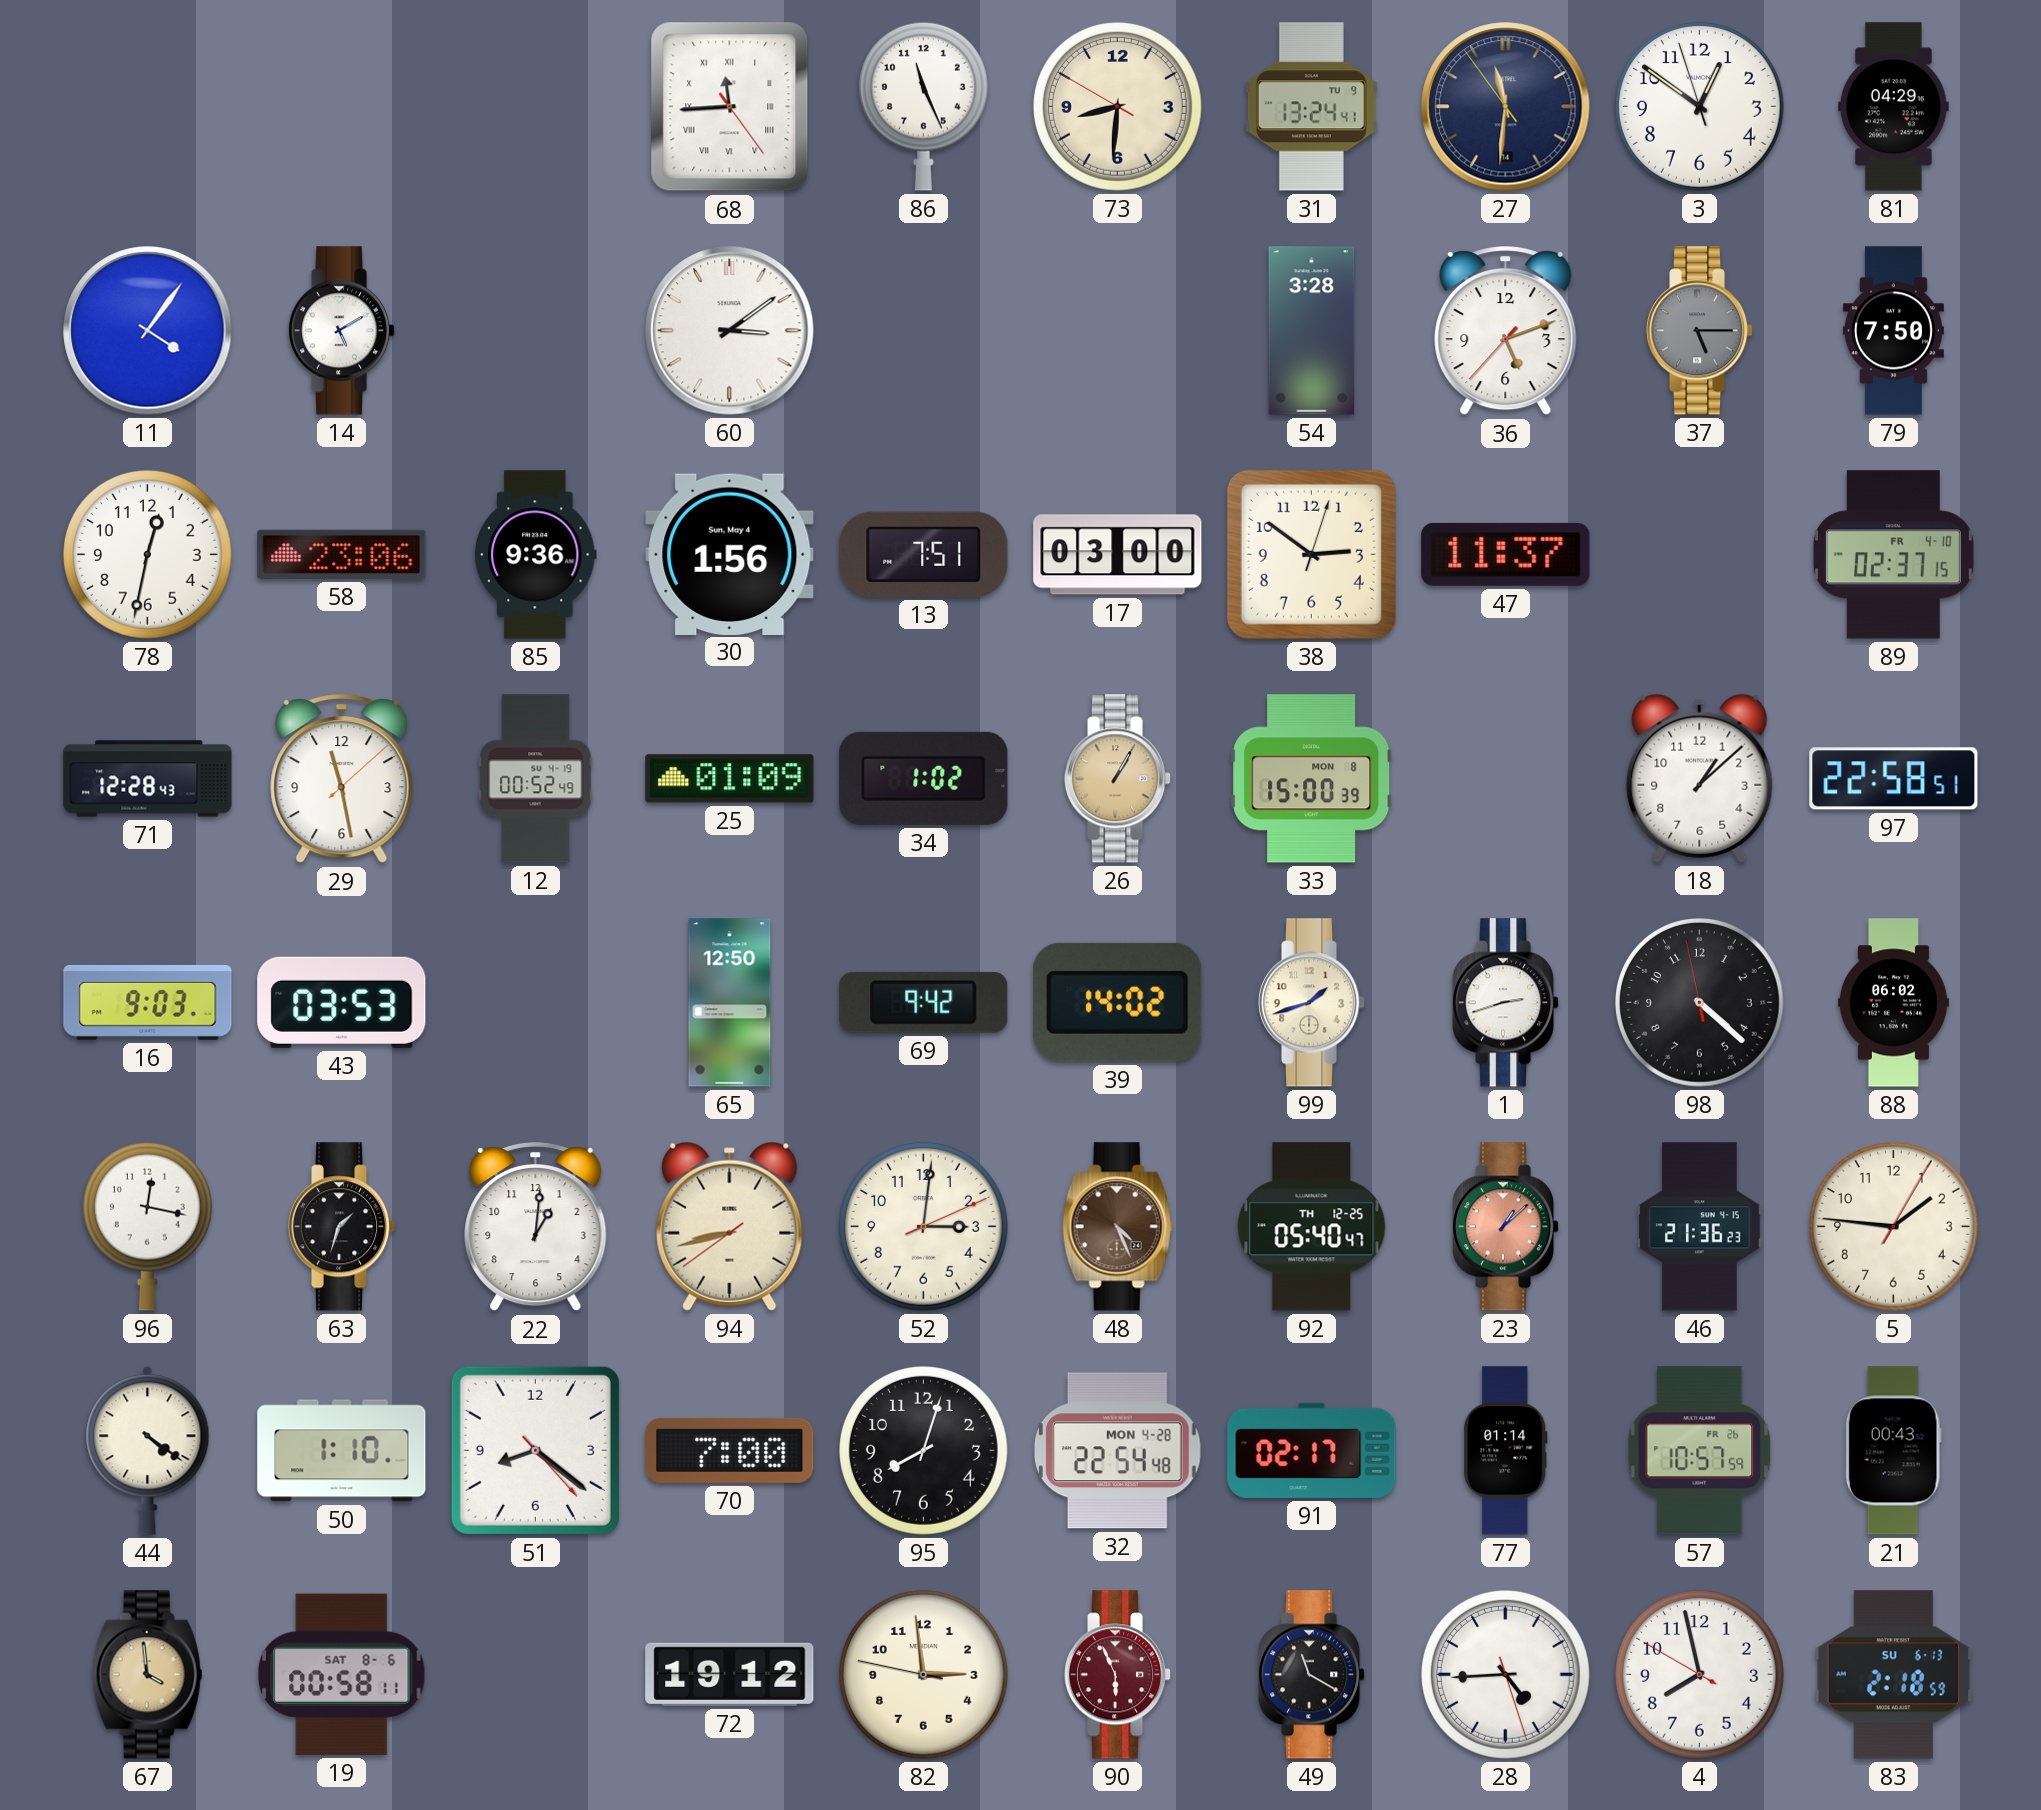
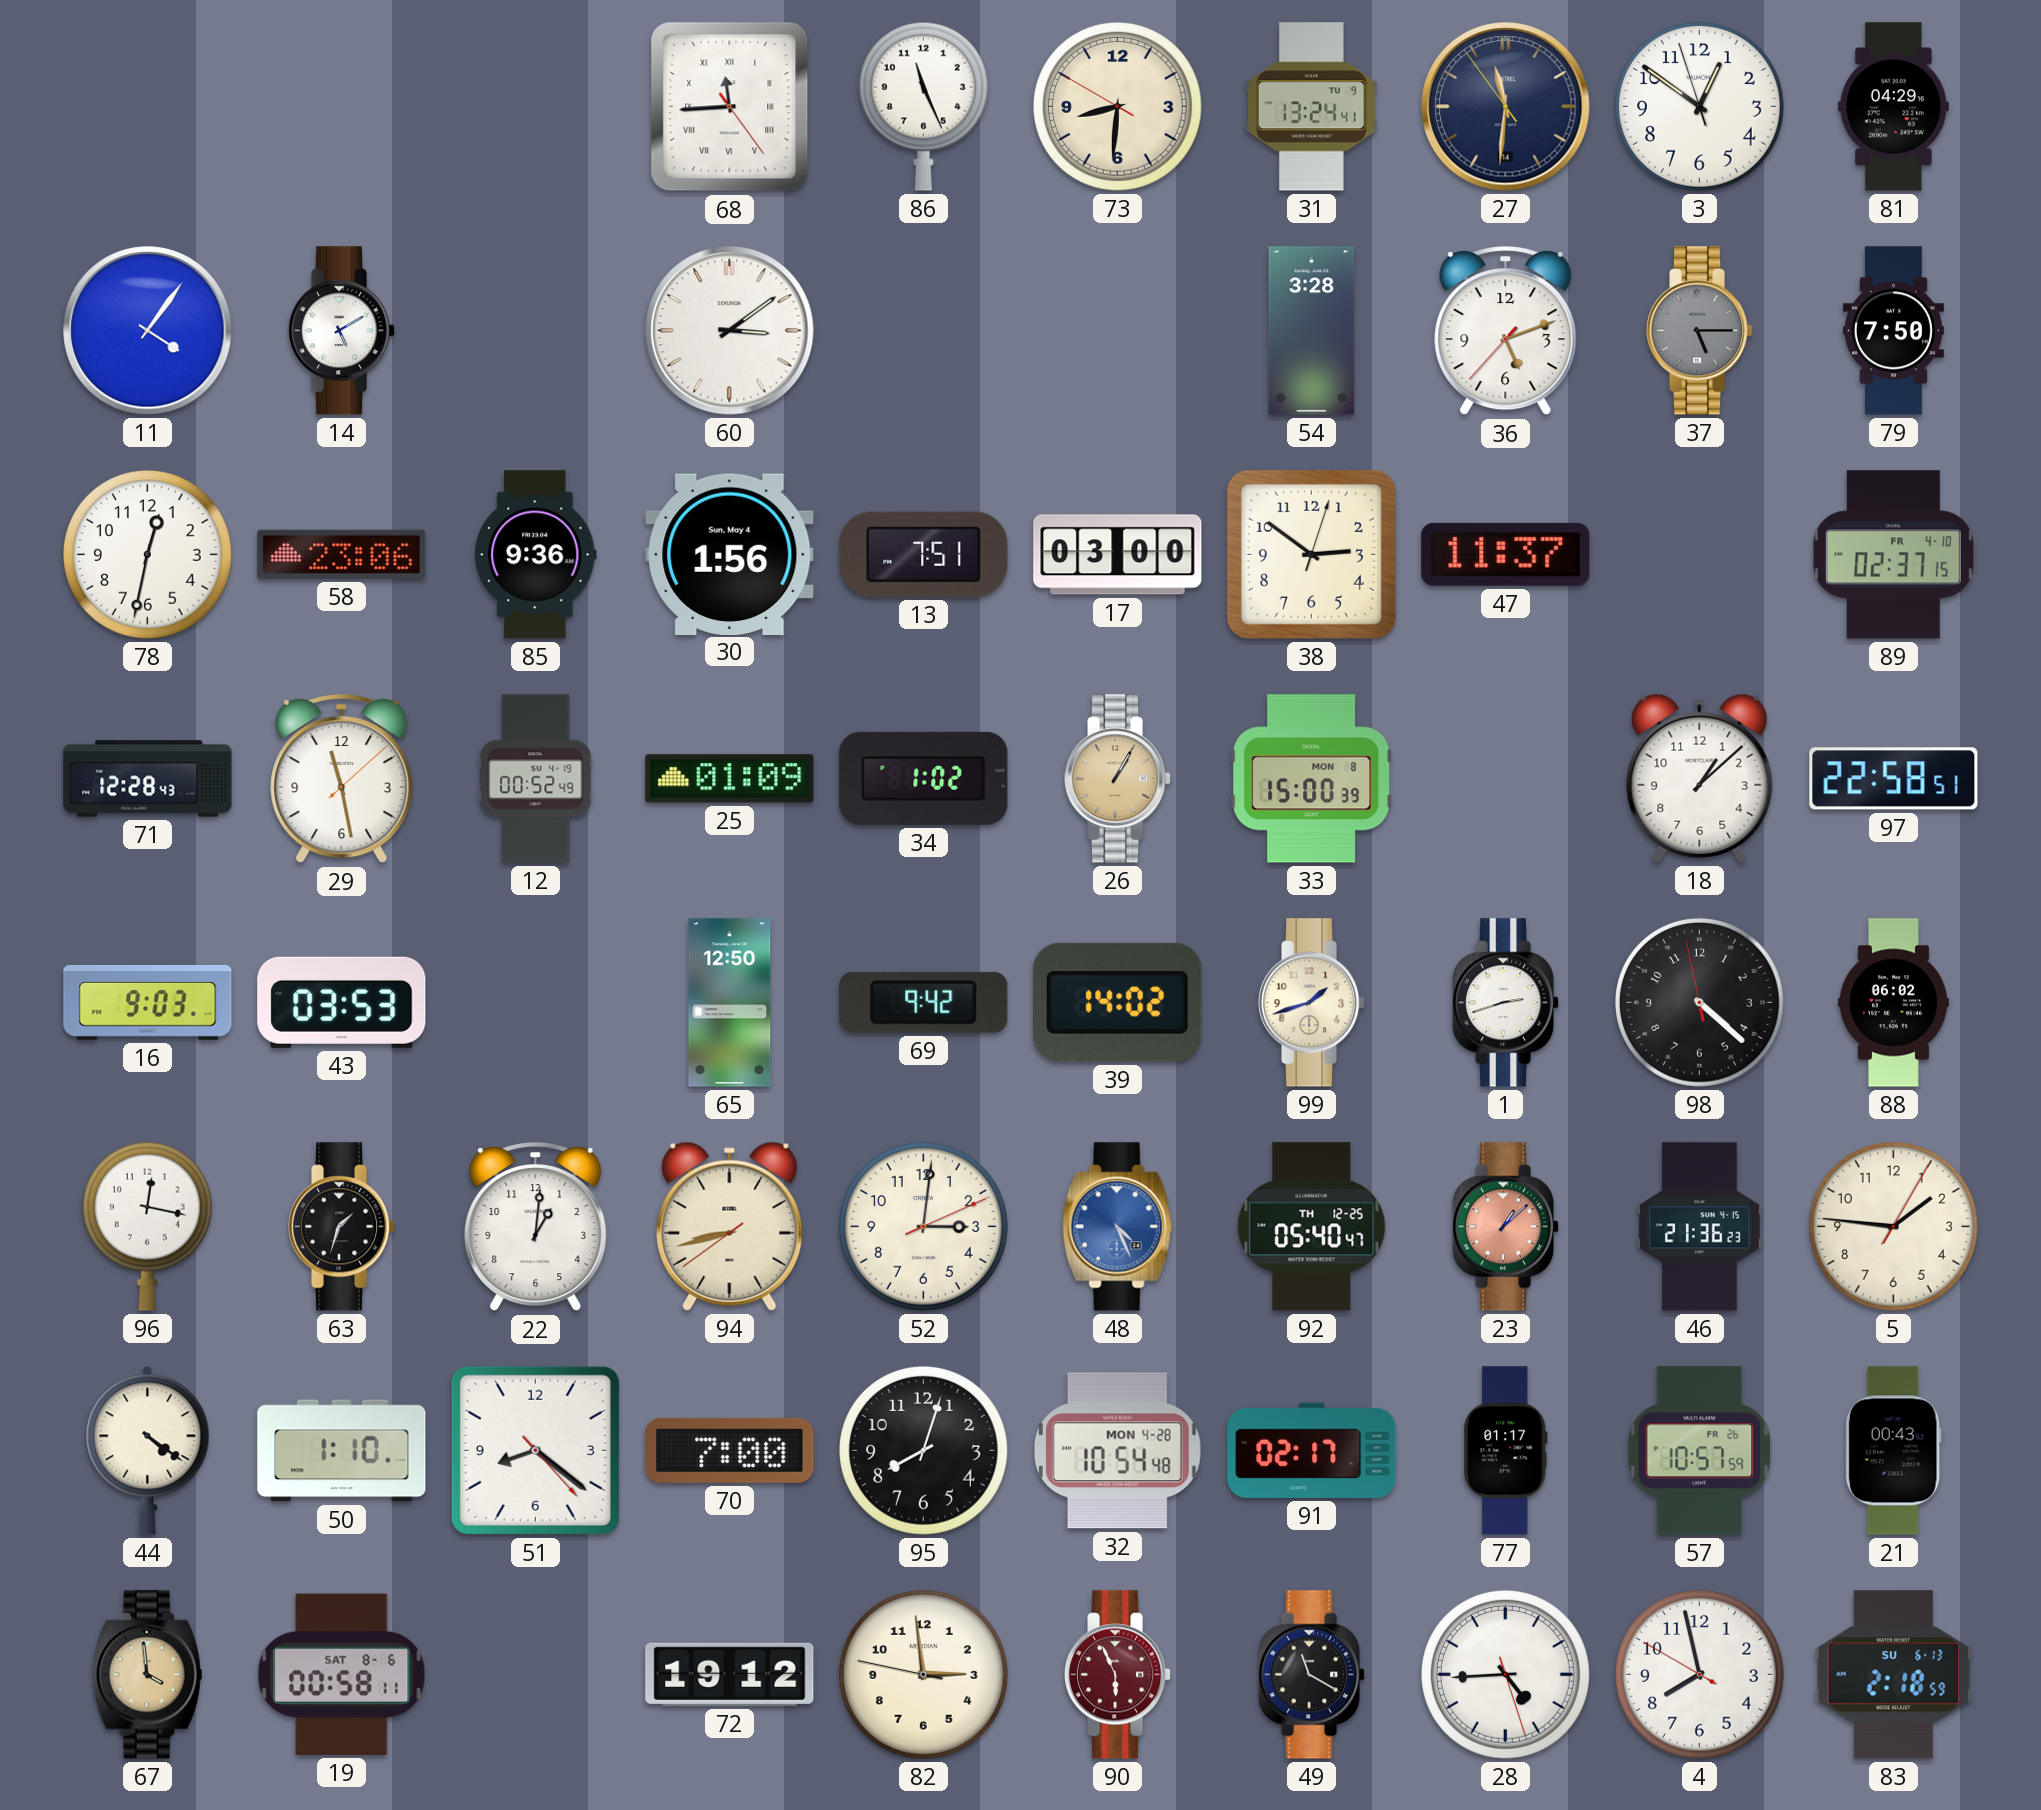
48 dial: brown -> blue (1118, 1227)
32: 22:54 -> 10:54 (1117, 1451)
77: 01:14 -> 01:17 (1506, 1451)
